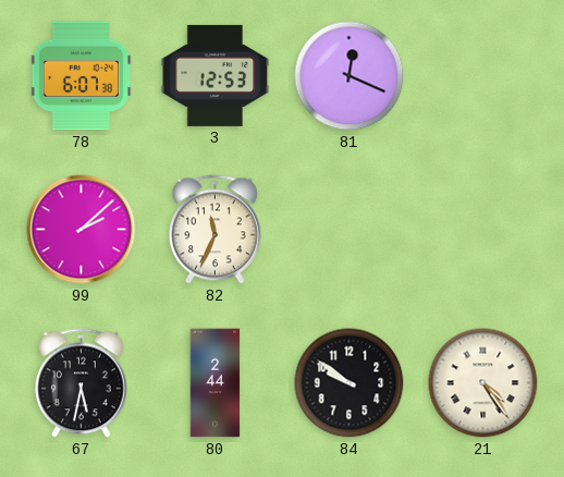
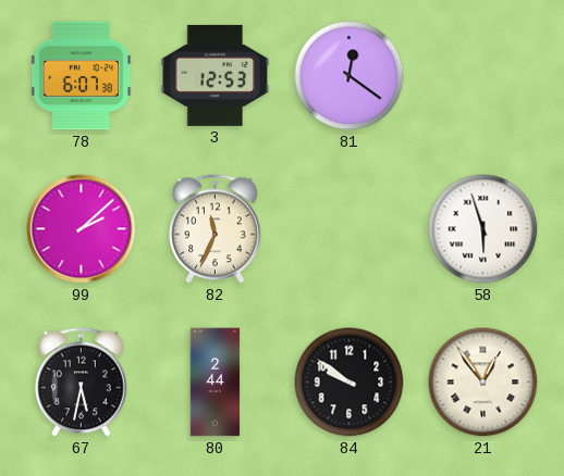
81: 12:19 -> 12:21 (350, 76)
58: none -> 5:57 (483, 229)
21: 4:24 -> 12:54 (483, 383)
